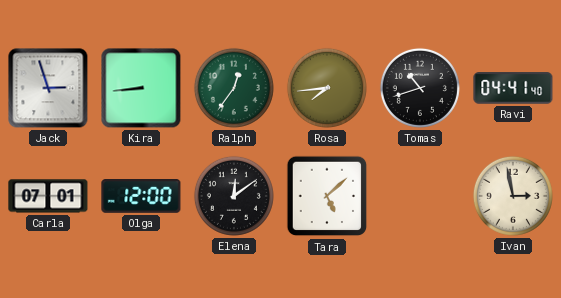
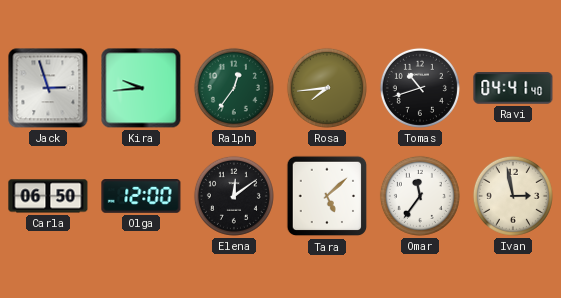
Kira: 8:44 -> 9:44 (141, 88)
Carla: 07:01 -> 06:50 (48, 196)
Omar: none -> 11:36 (420, 196)
